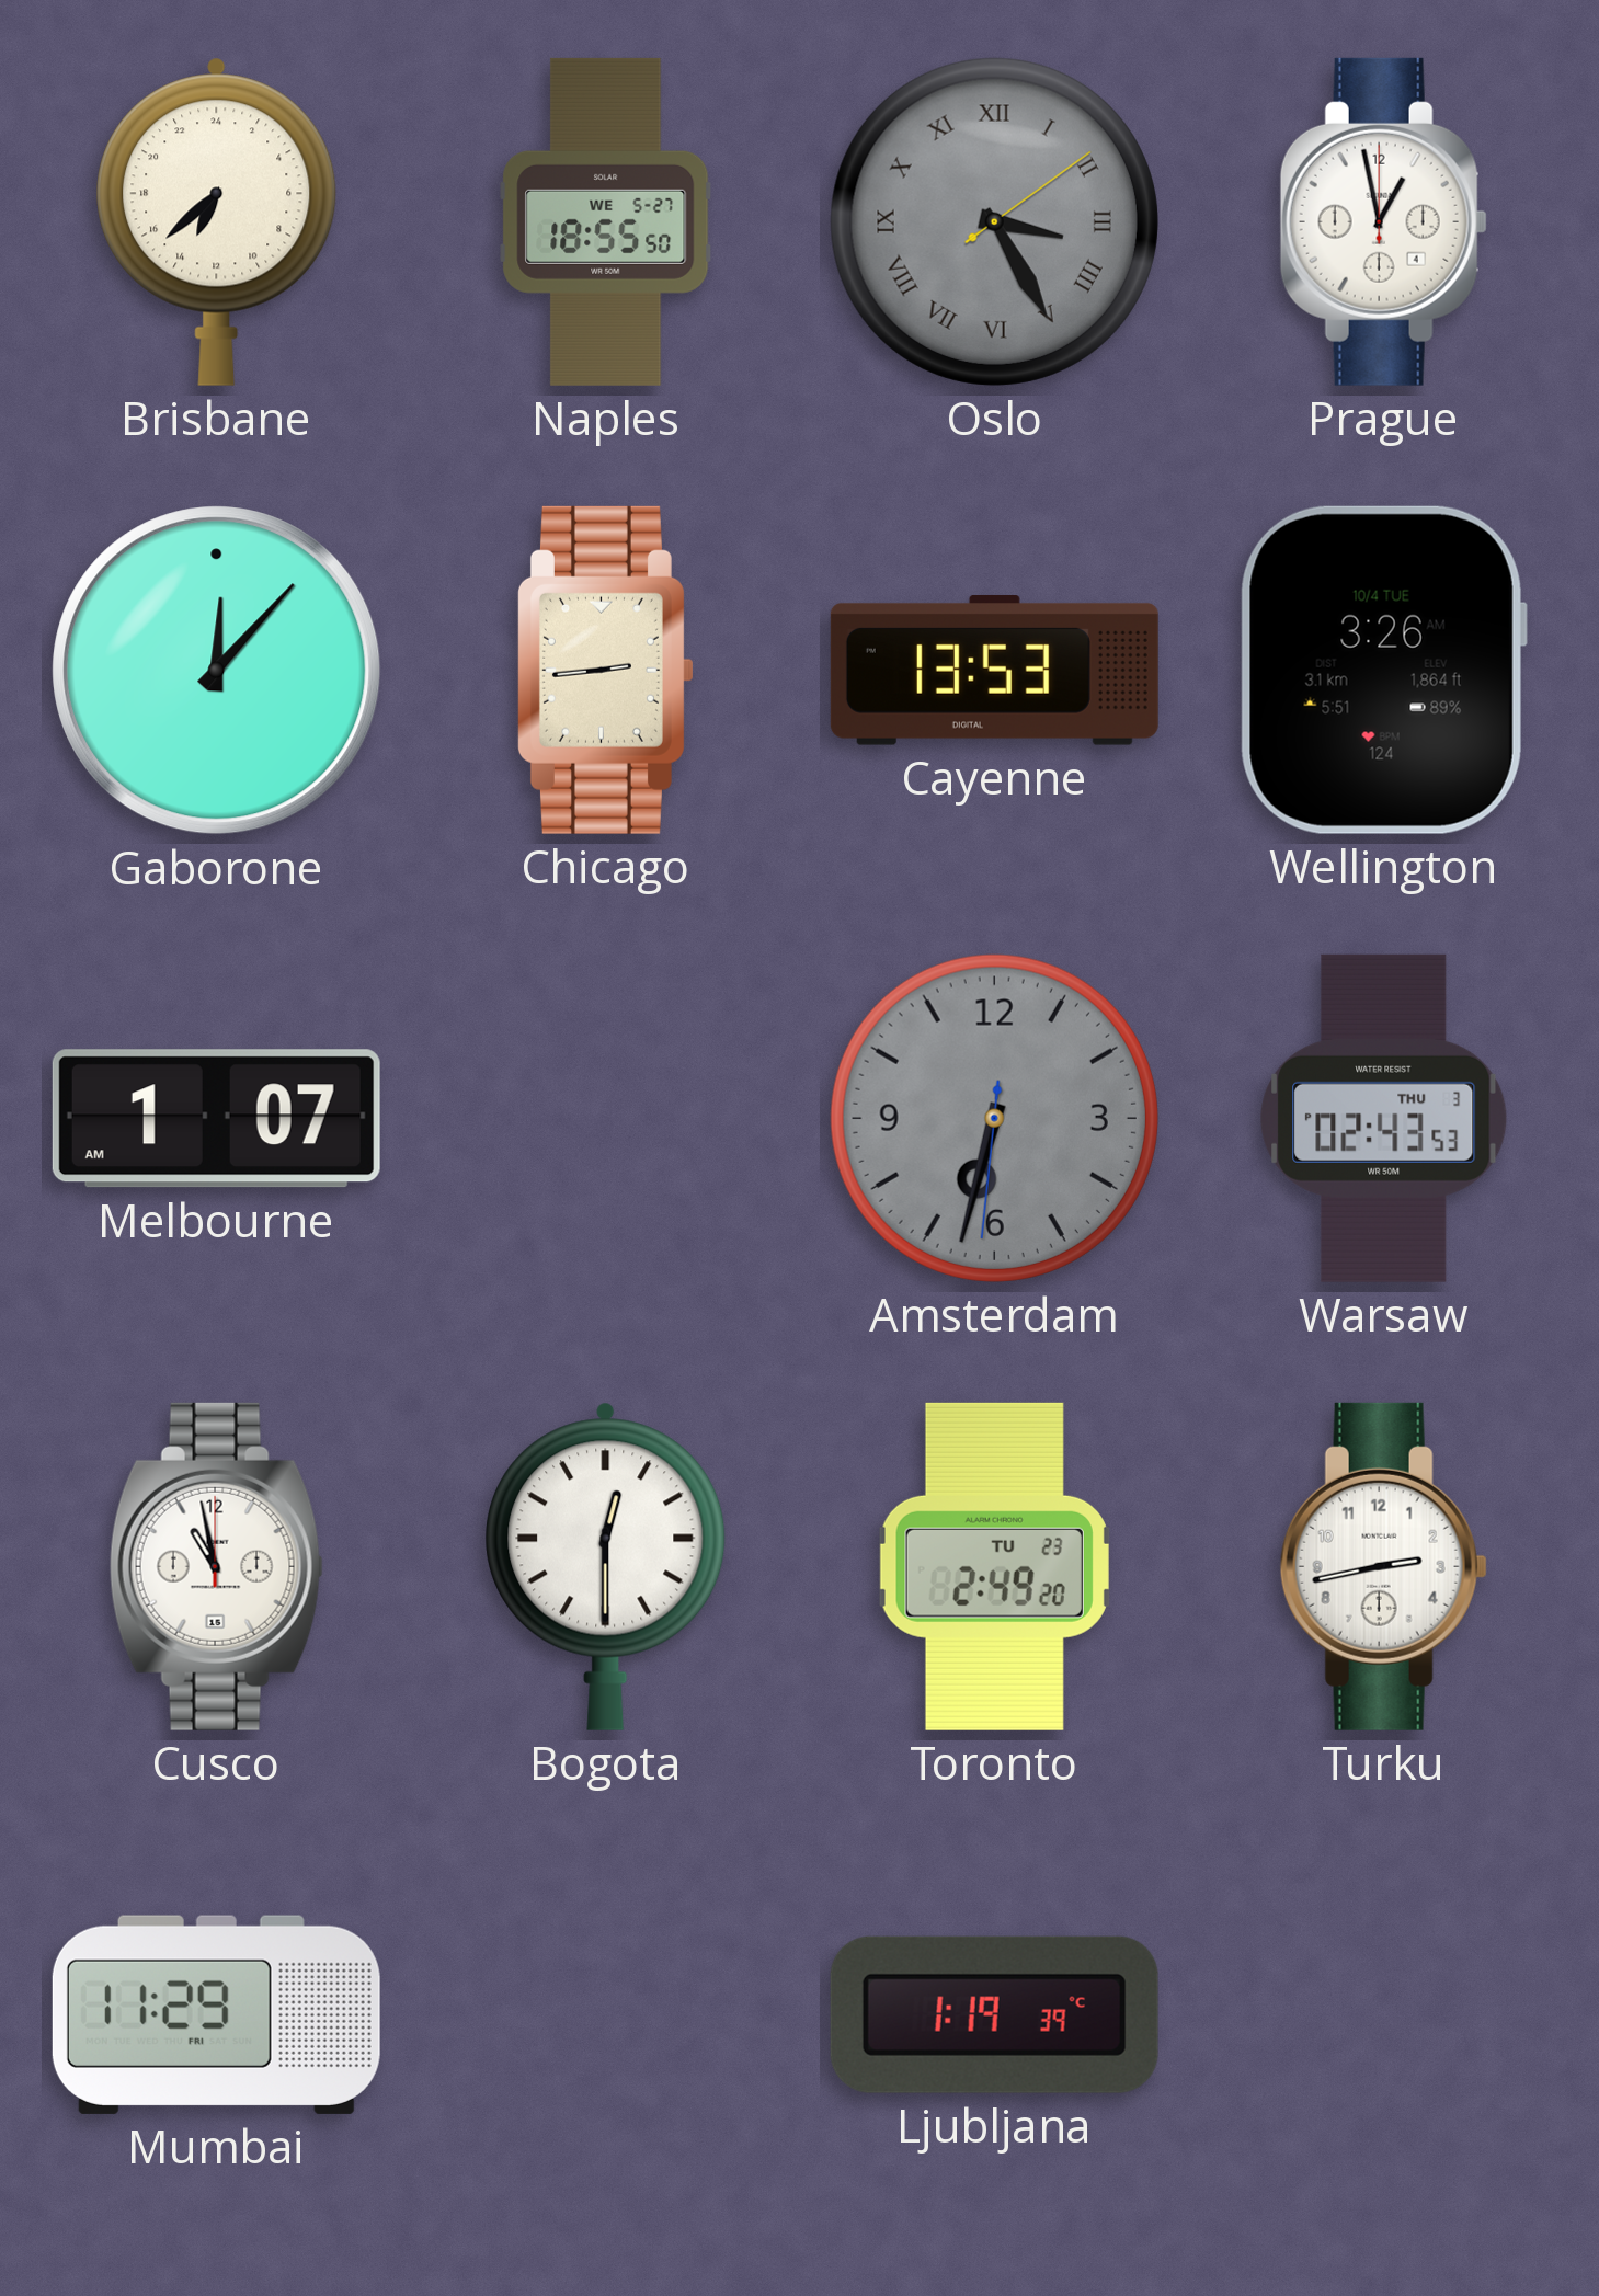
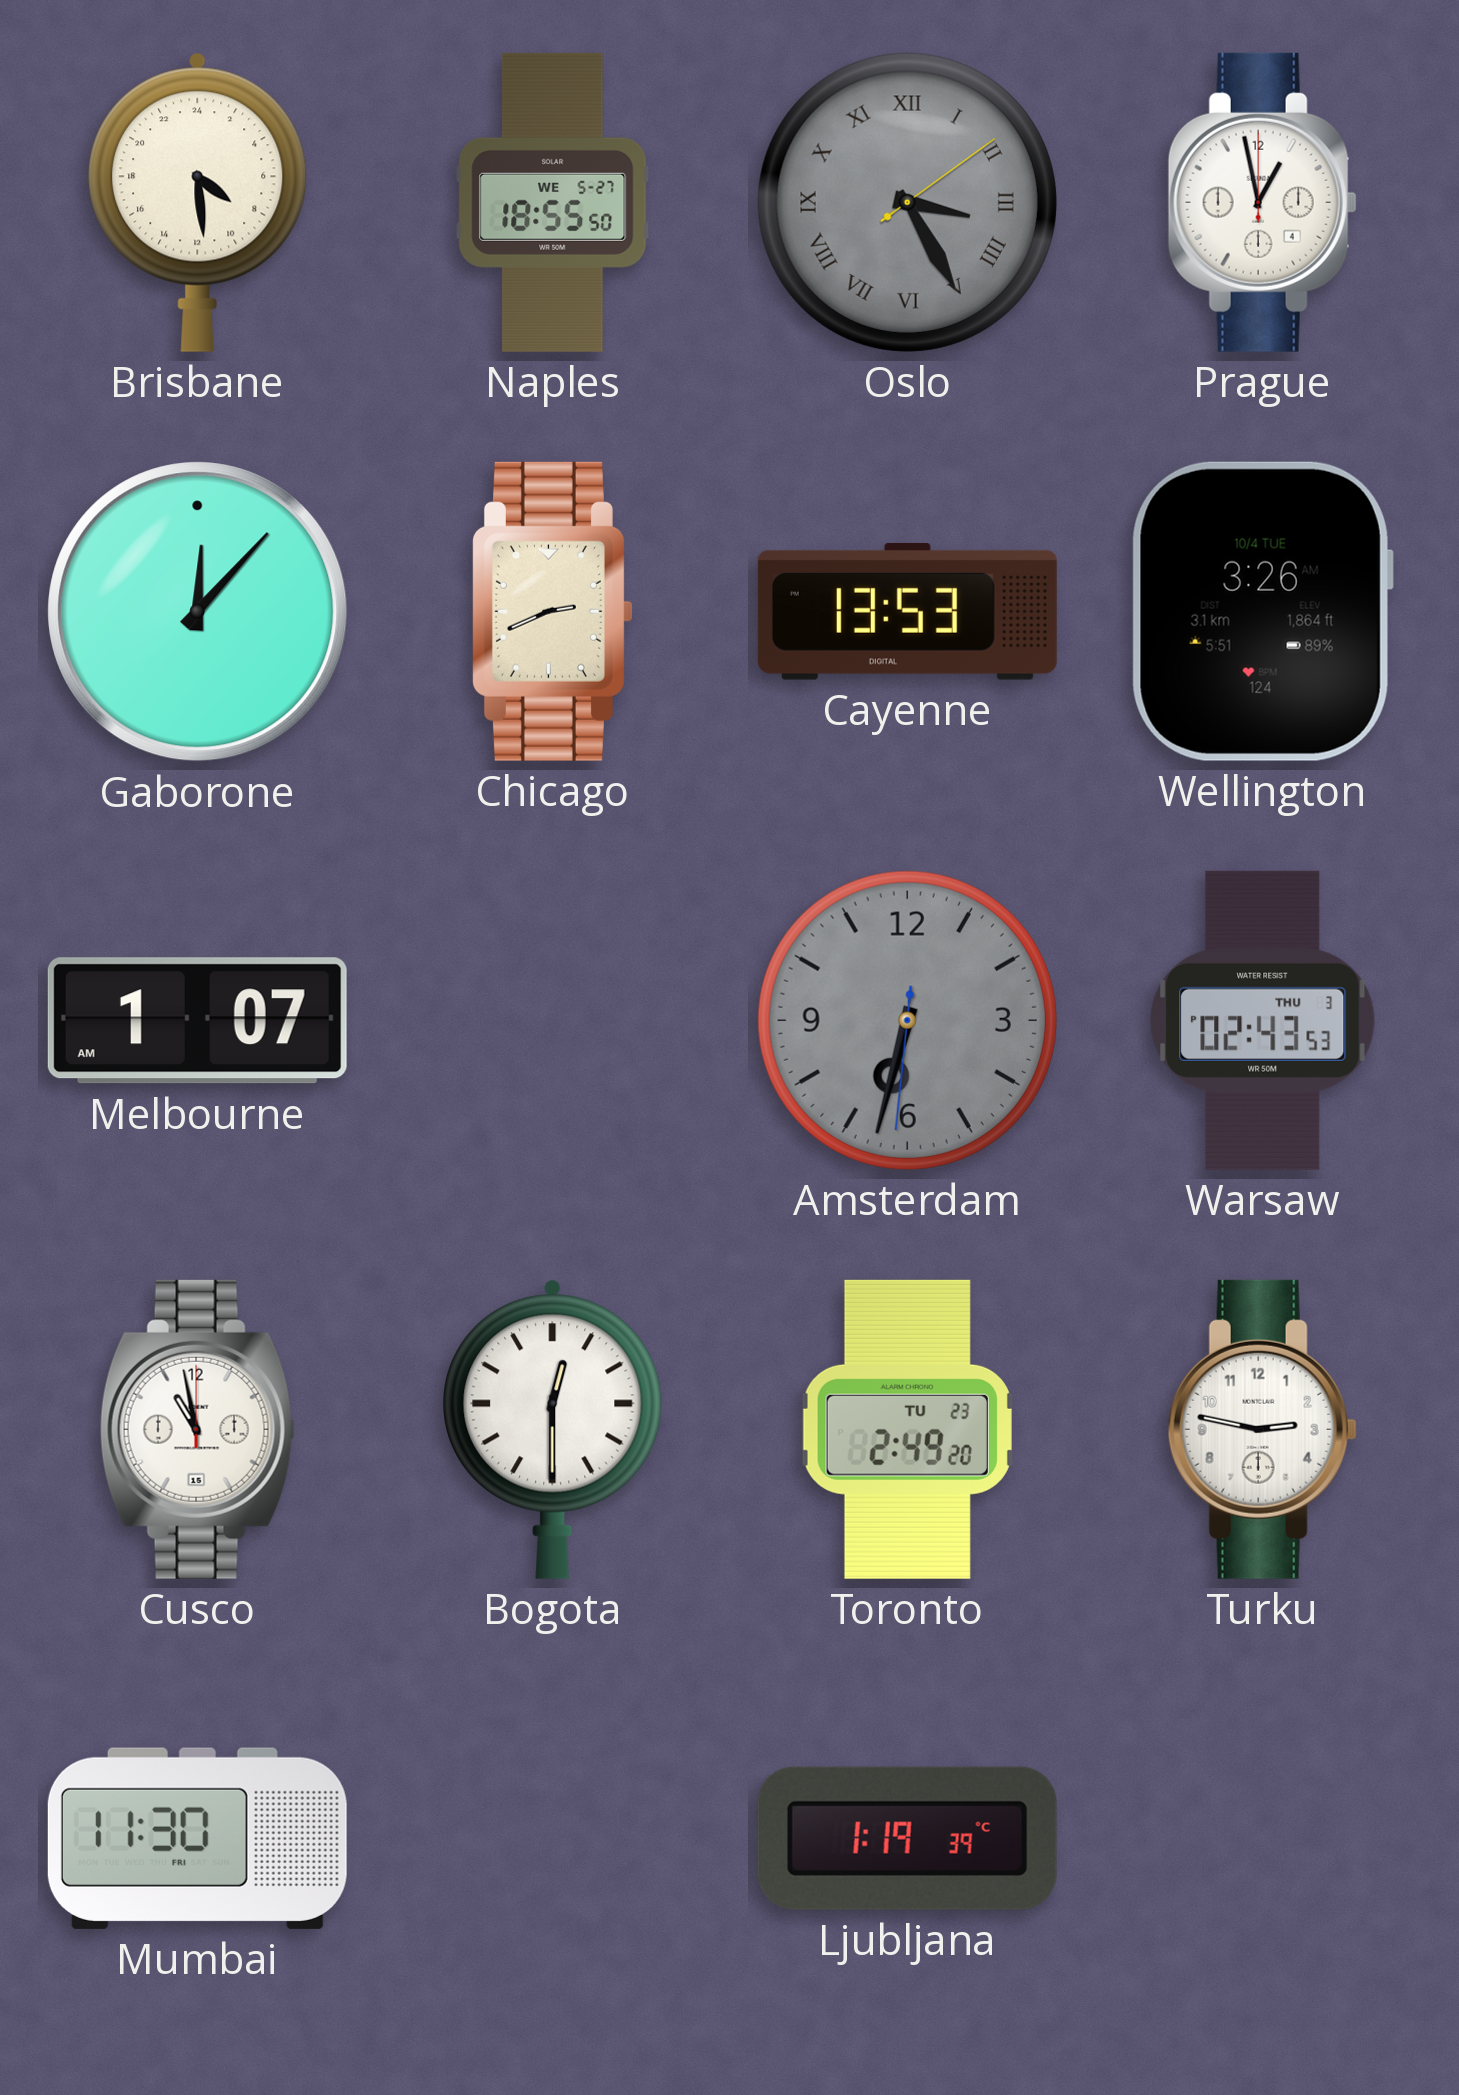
Brisbane: 13:38 -> 8:29 (198, 202)
Chicago: 2:44 -> 2:41 (552, 611)
Turku: 2:43 -> 2:47 (1262, 1429)
Mumbai: 11:29 -> 11:30 (197, 1838)
